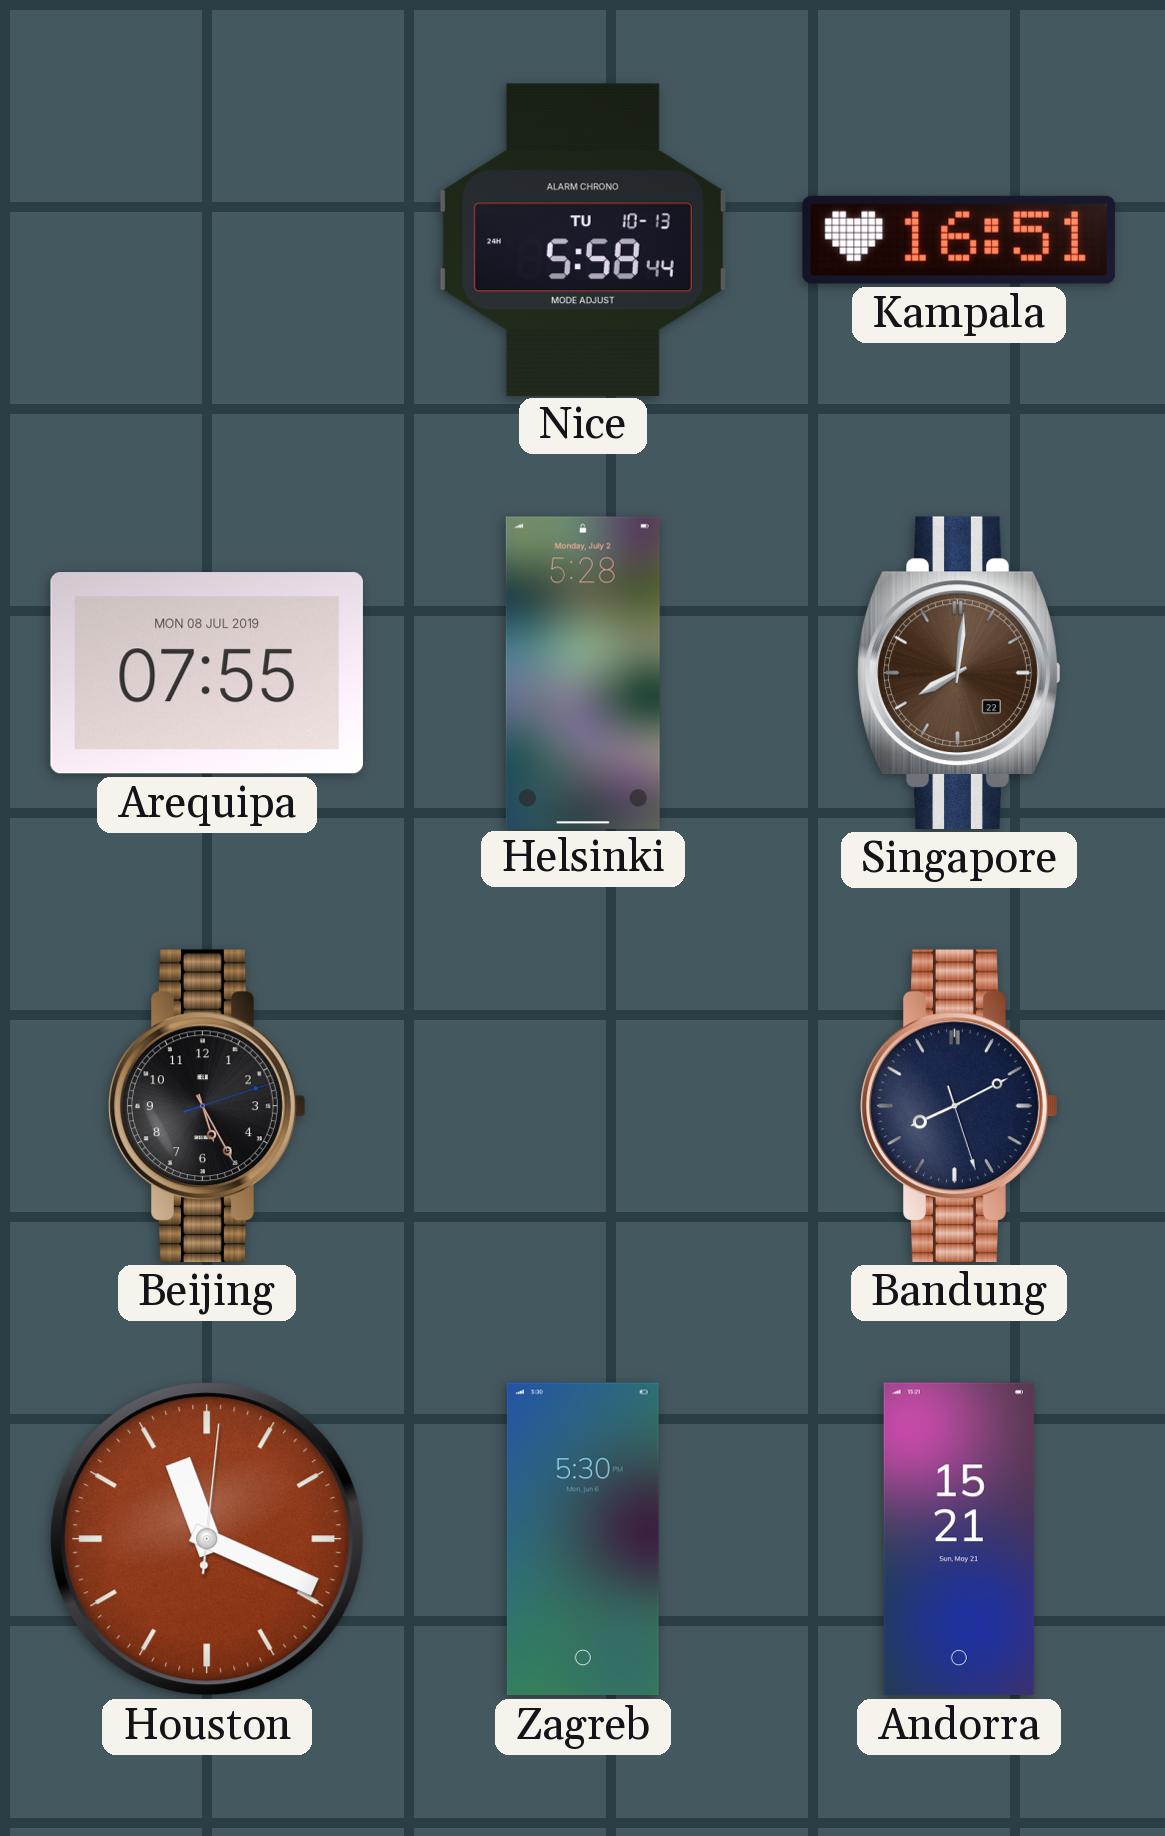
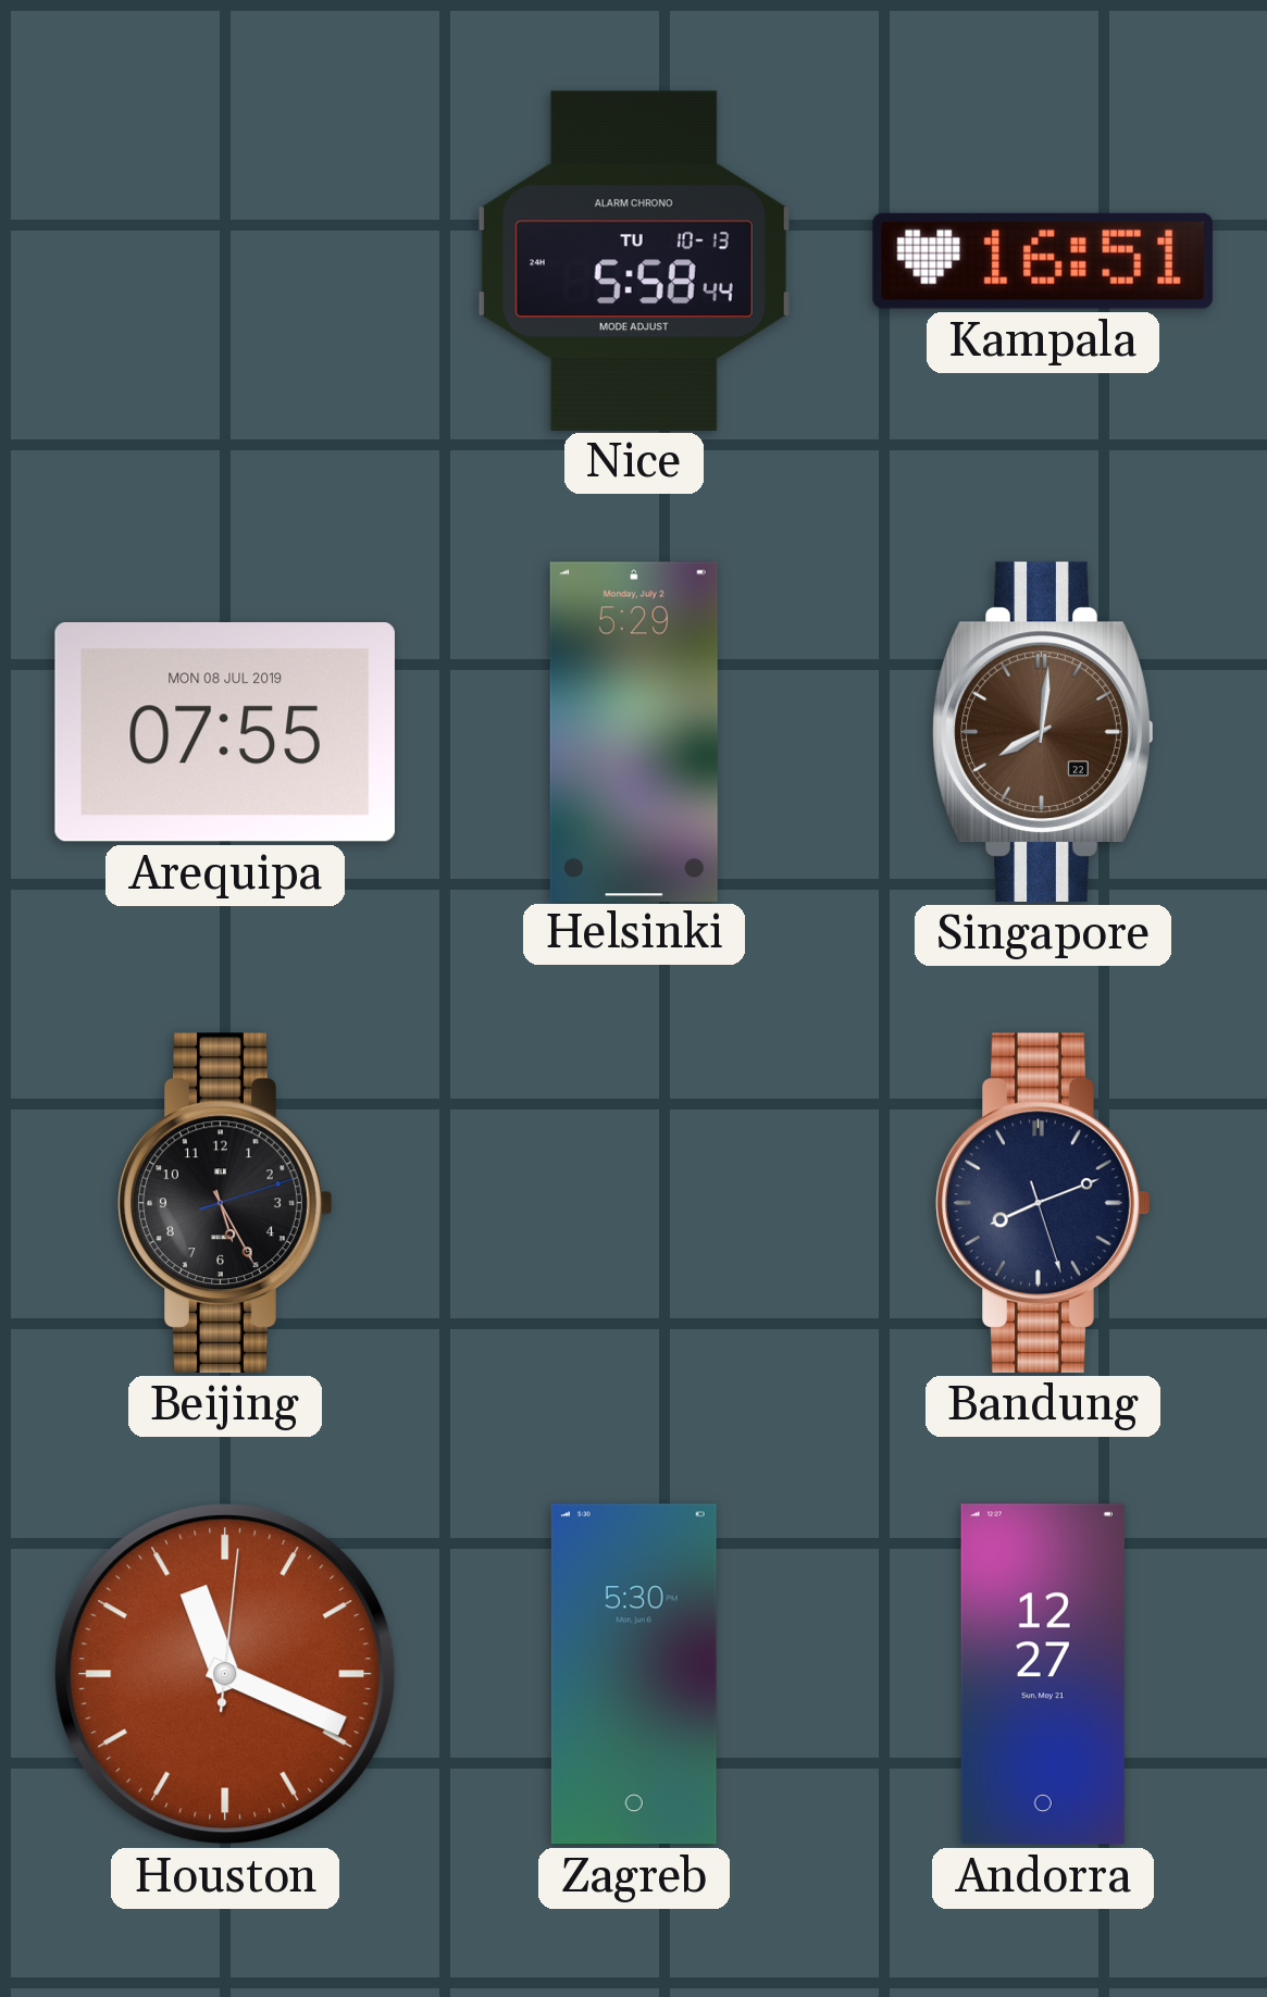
Helsinki: 5:28 -> 5:29 (634, 731)
Bandung: 8:10 -> 8:11 (1043, 1203)
Andorra: 15:21 -> 12:27 (1043, 1674)
